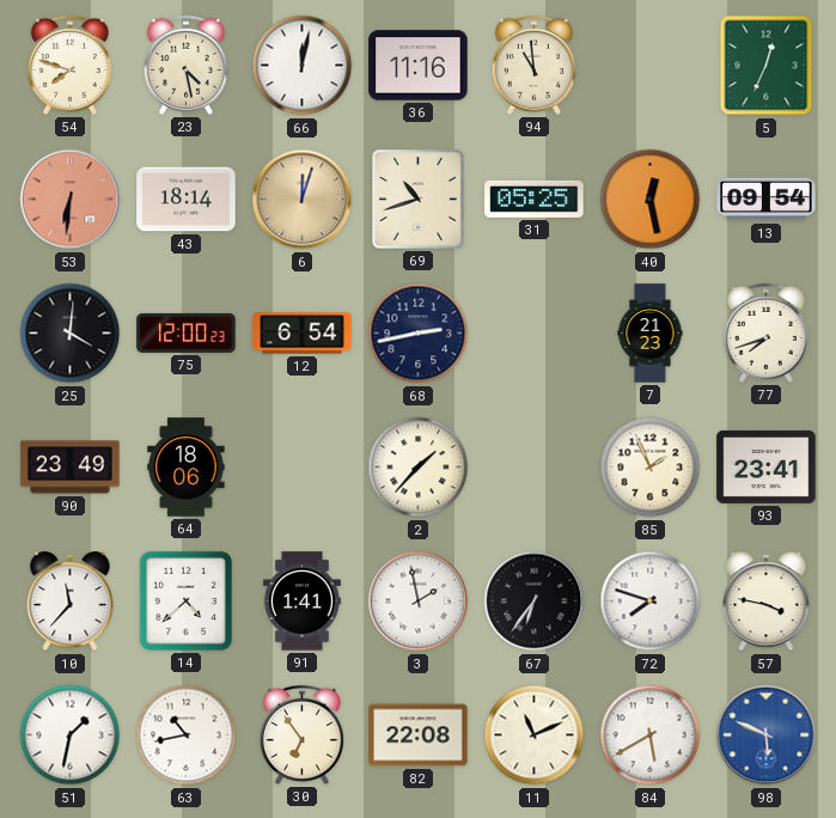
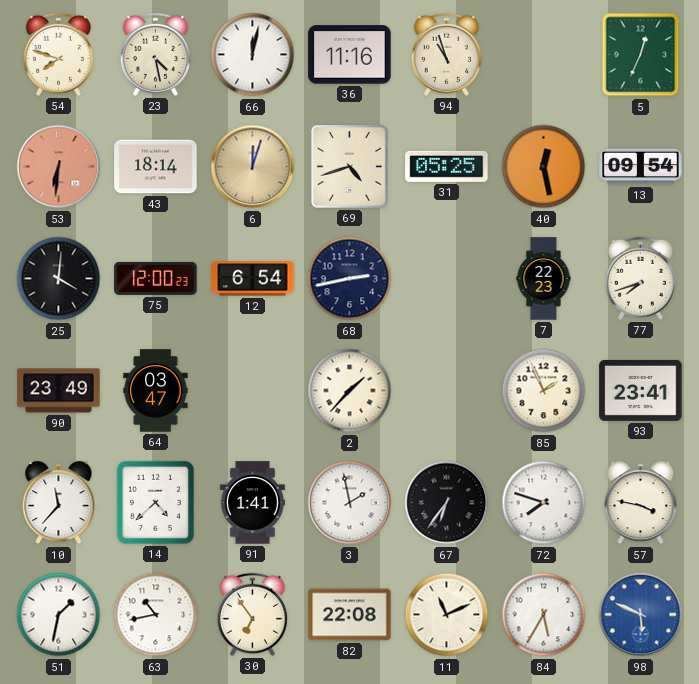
94: 10:59 -> 10:57 (446, 54)
69: 10:42 -> 4:42 (350, 167)
7: 21:23 -> 22:23 (544, 279)
64: 18:06 -> 03:47 (156, 391)
84: 5:40 -> 5:35 (544, 615)
